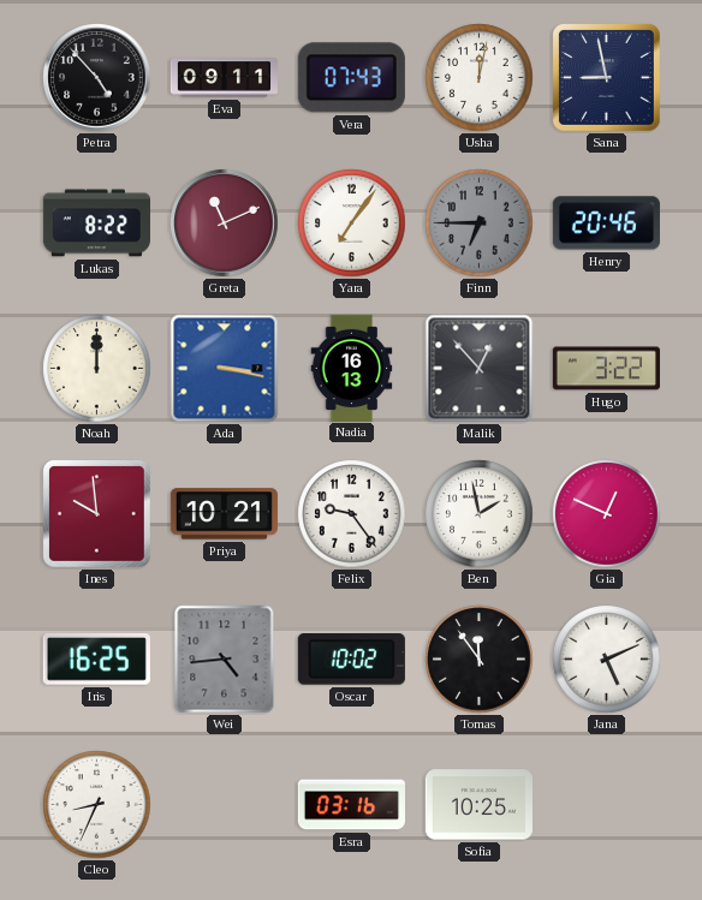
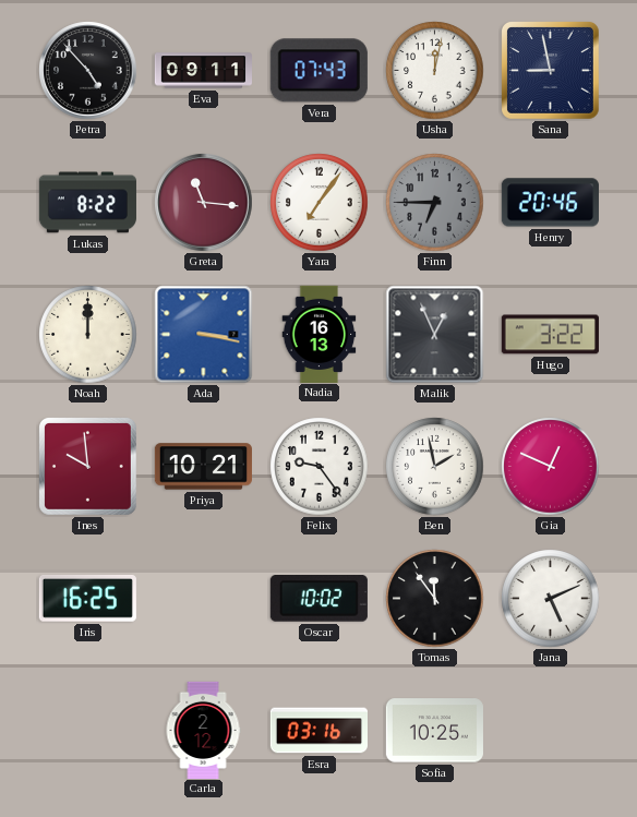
Greta: 11:11 -> 11:16 (204, 203)
Malik: 12:53 -> 12:56 (435, 335)
Wei: 4:44 -> none (225, 660)
Cleo: 8:34 -> none (97, 805)
Carla: none -> 2:12 (203, 730)
